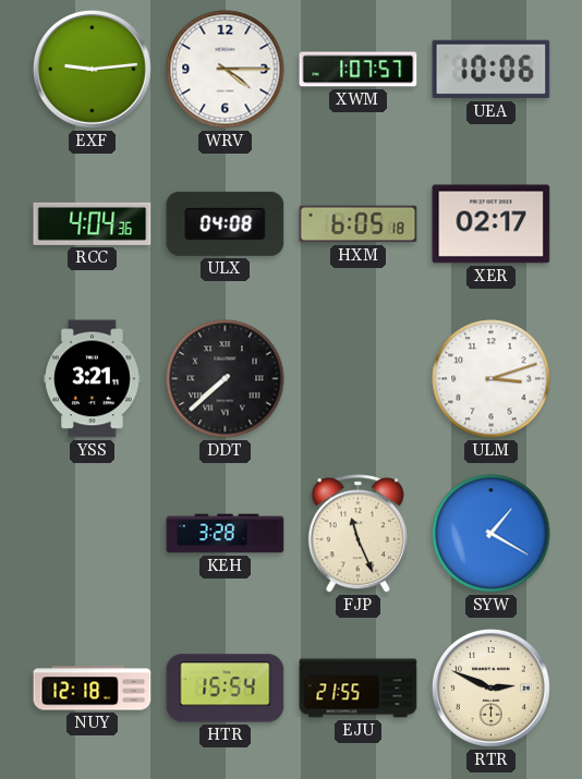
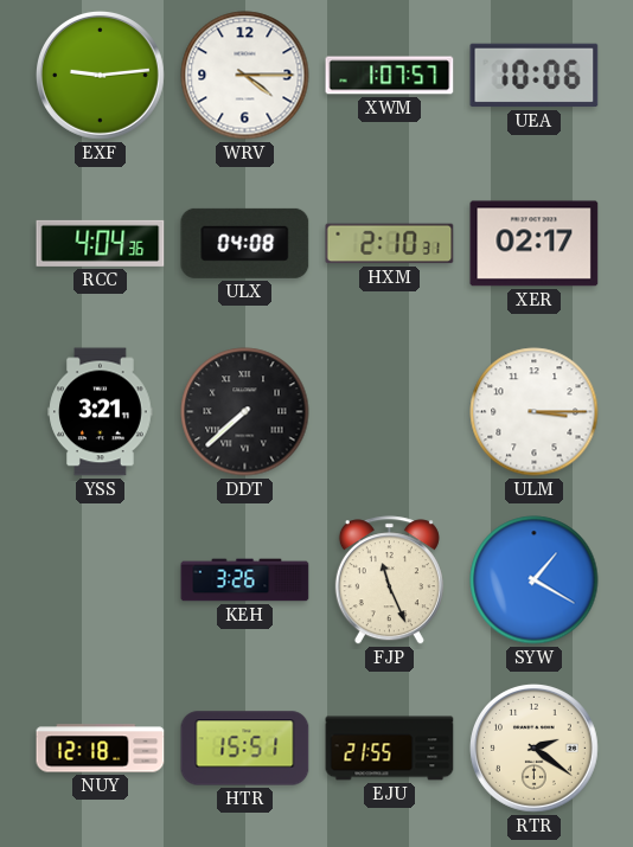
HXM: 6:05 -> 2:10 (390, 244)
ULM: 3:12 -> 3:15 (535, 412)
KEH: 3:28 -> 3:26 (245, 580)
HTR: 15:54 -> 15:51 (245, 749)
RTR: 2:49 -> 2:21 (533, 747)
